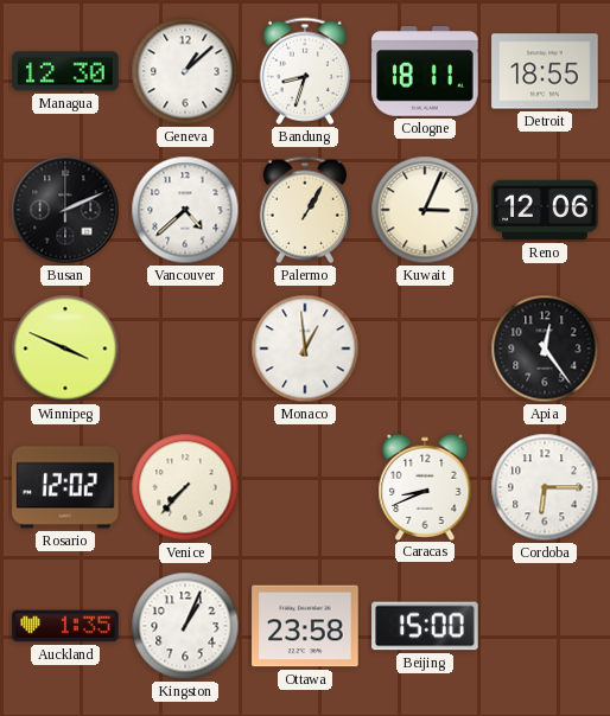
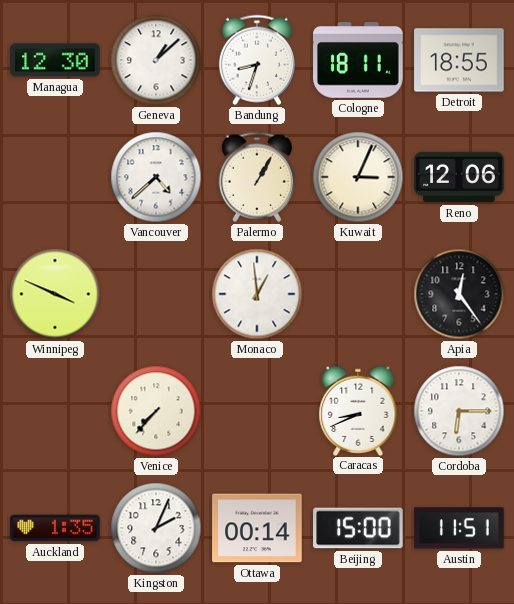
Busan: 2:11 -> none (65, 210)
Rosario: 12:02 -> none (65, 487)
Kingston: 1:04 -> 2:04 (156, 528)
Ottawa: 23:58 -> 00:14 (257, 528)
Austin: none -> 11:51 (459, 528)
